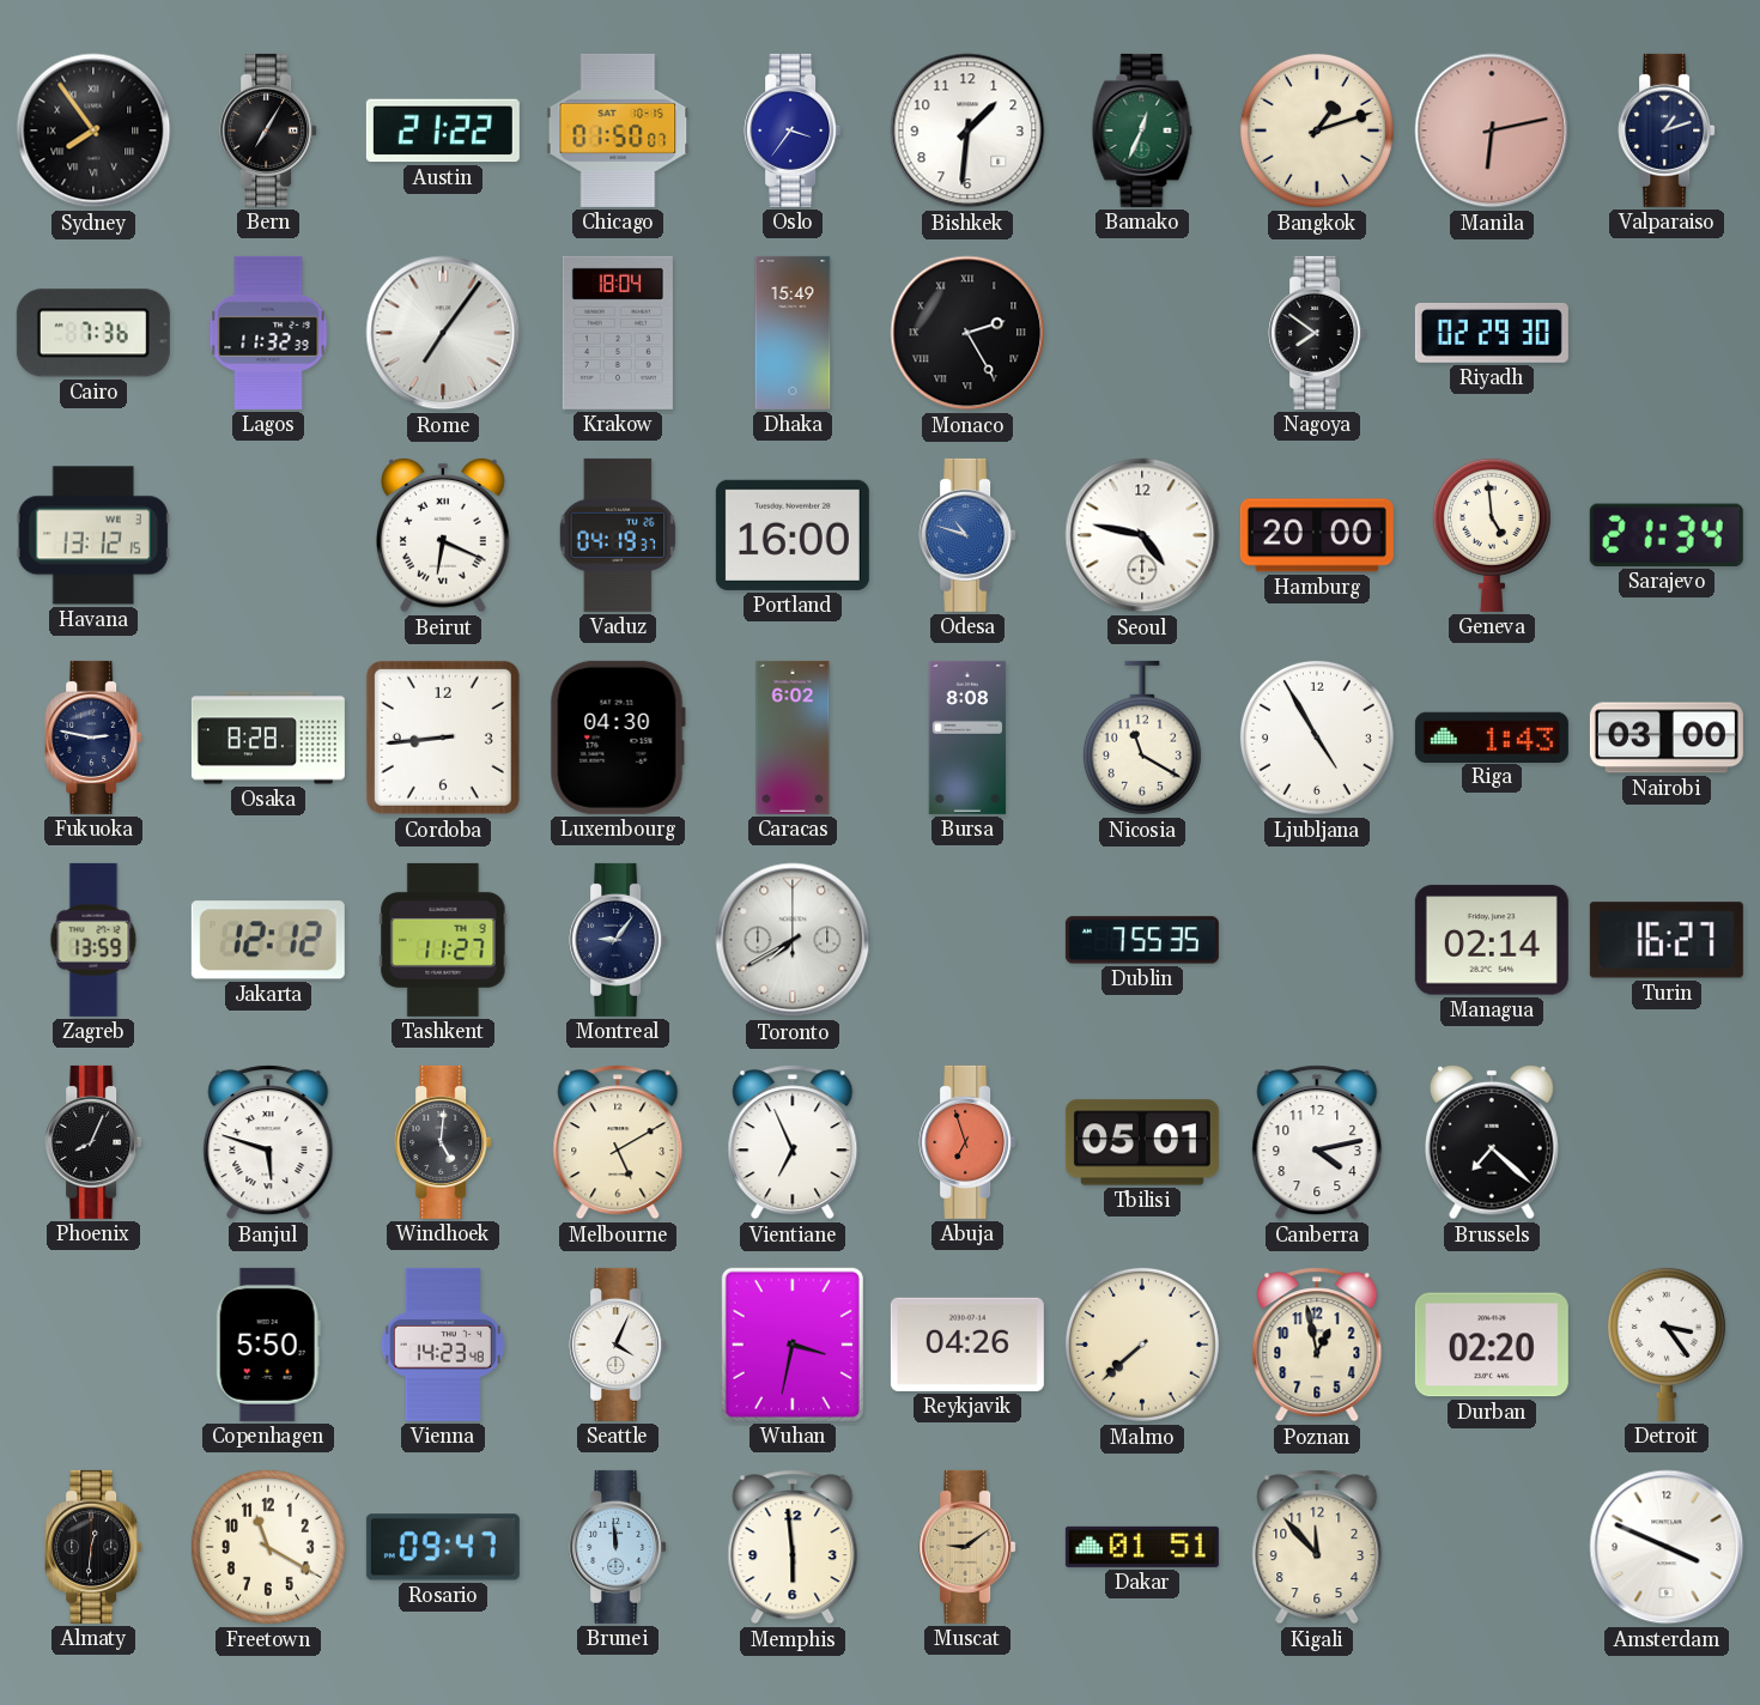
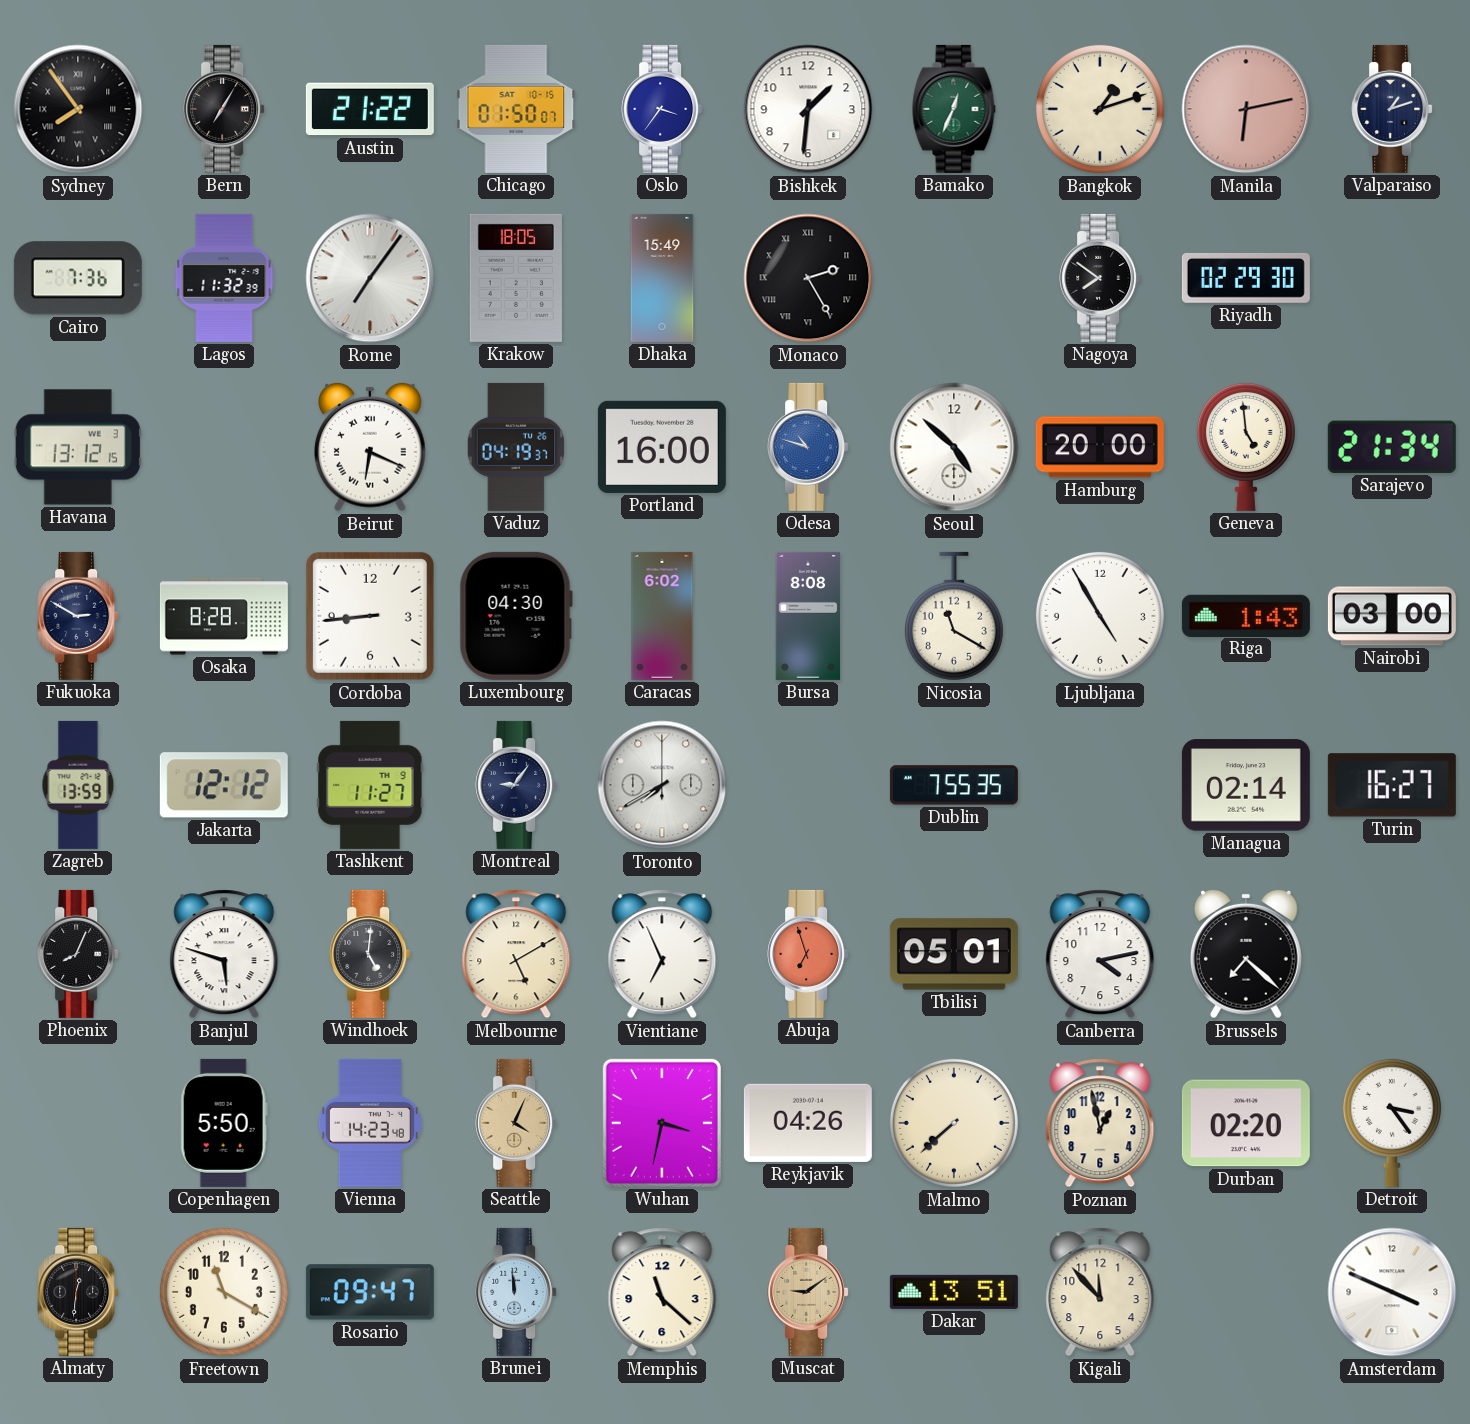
Krakow: 18:04 -> 18:05 (516, 278)
Seoul: 4:47 -> 4:52 (954, 447)
Fukuoka: 2:47 -> 2:50 (78, 616)
Seattle dial: white -> champagne (516, 1123)
Memphis: 5:59 -> 11:22 (662, 1292)
Dakar: 01:51 -> 13:51 (954, 1292)
